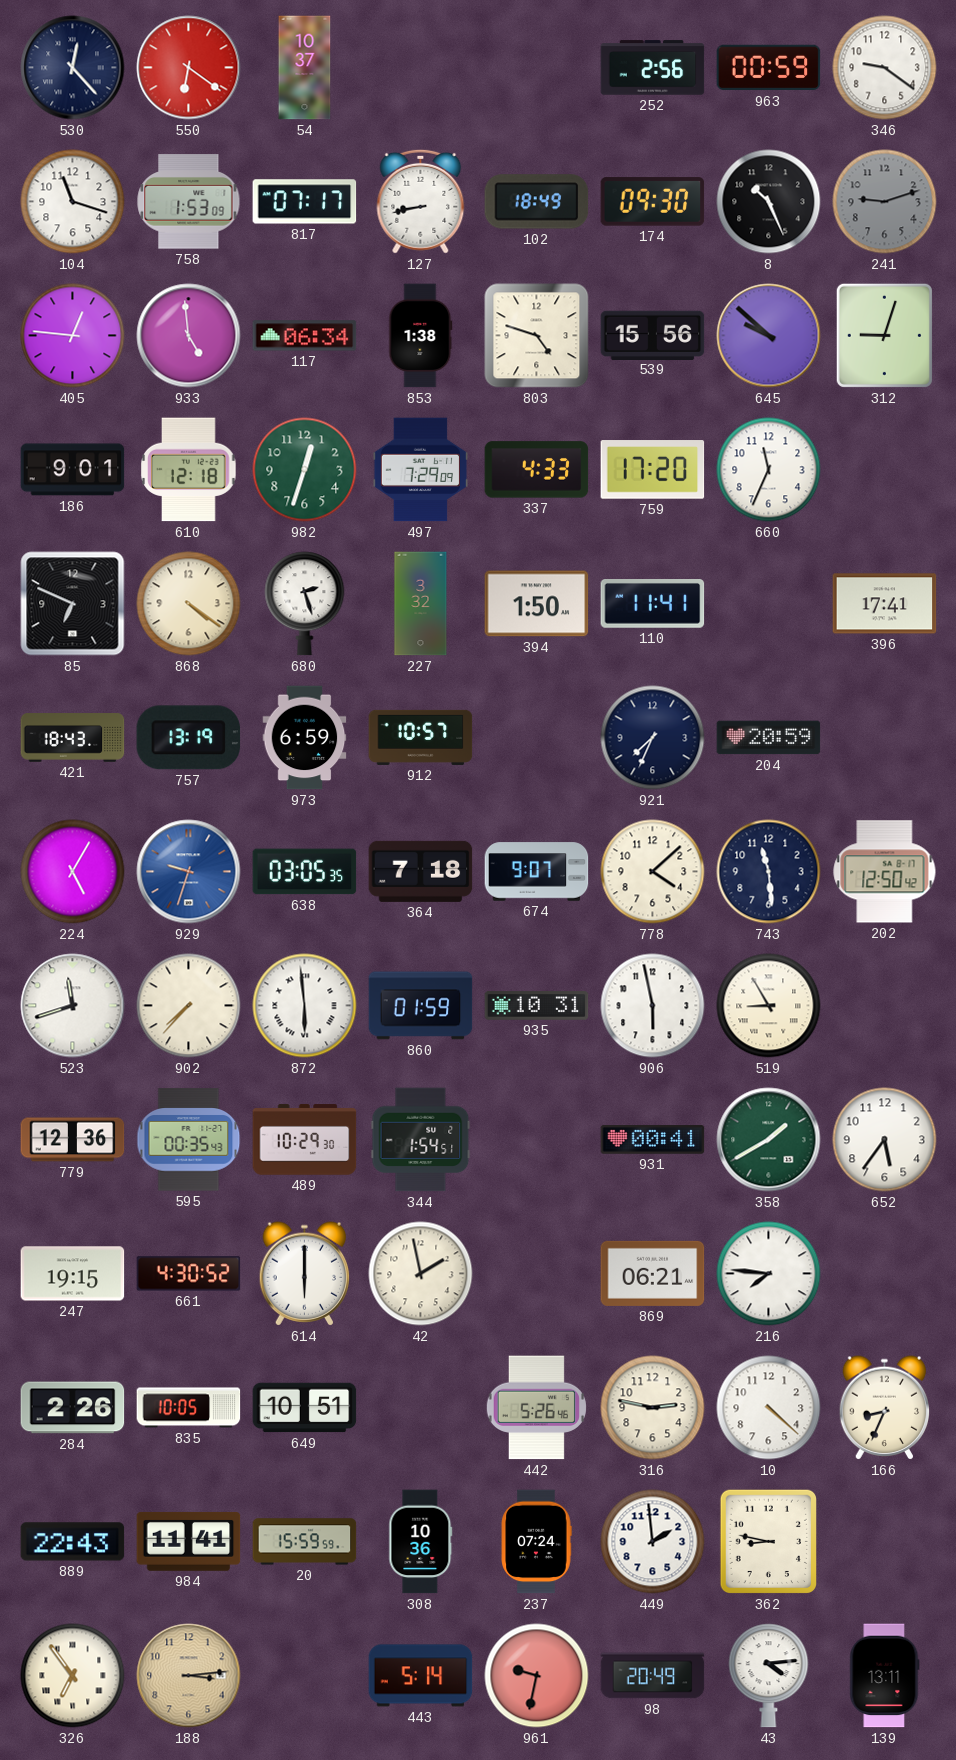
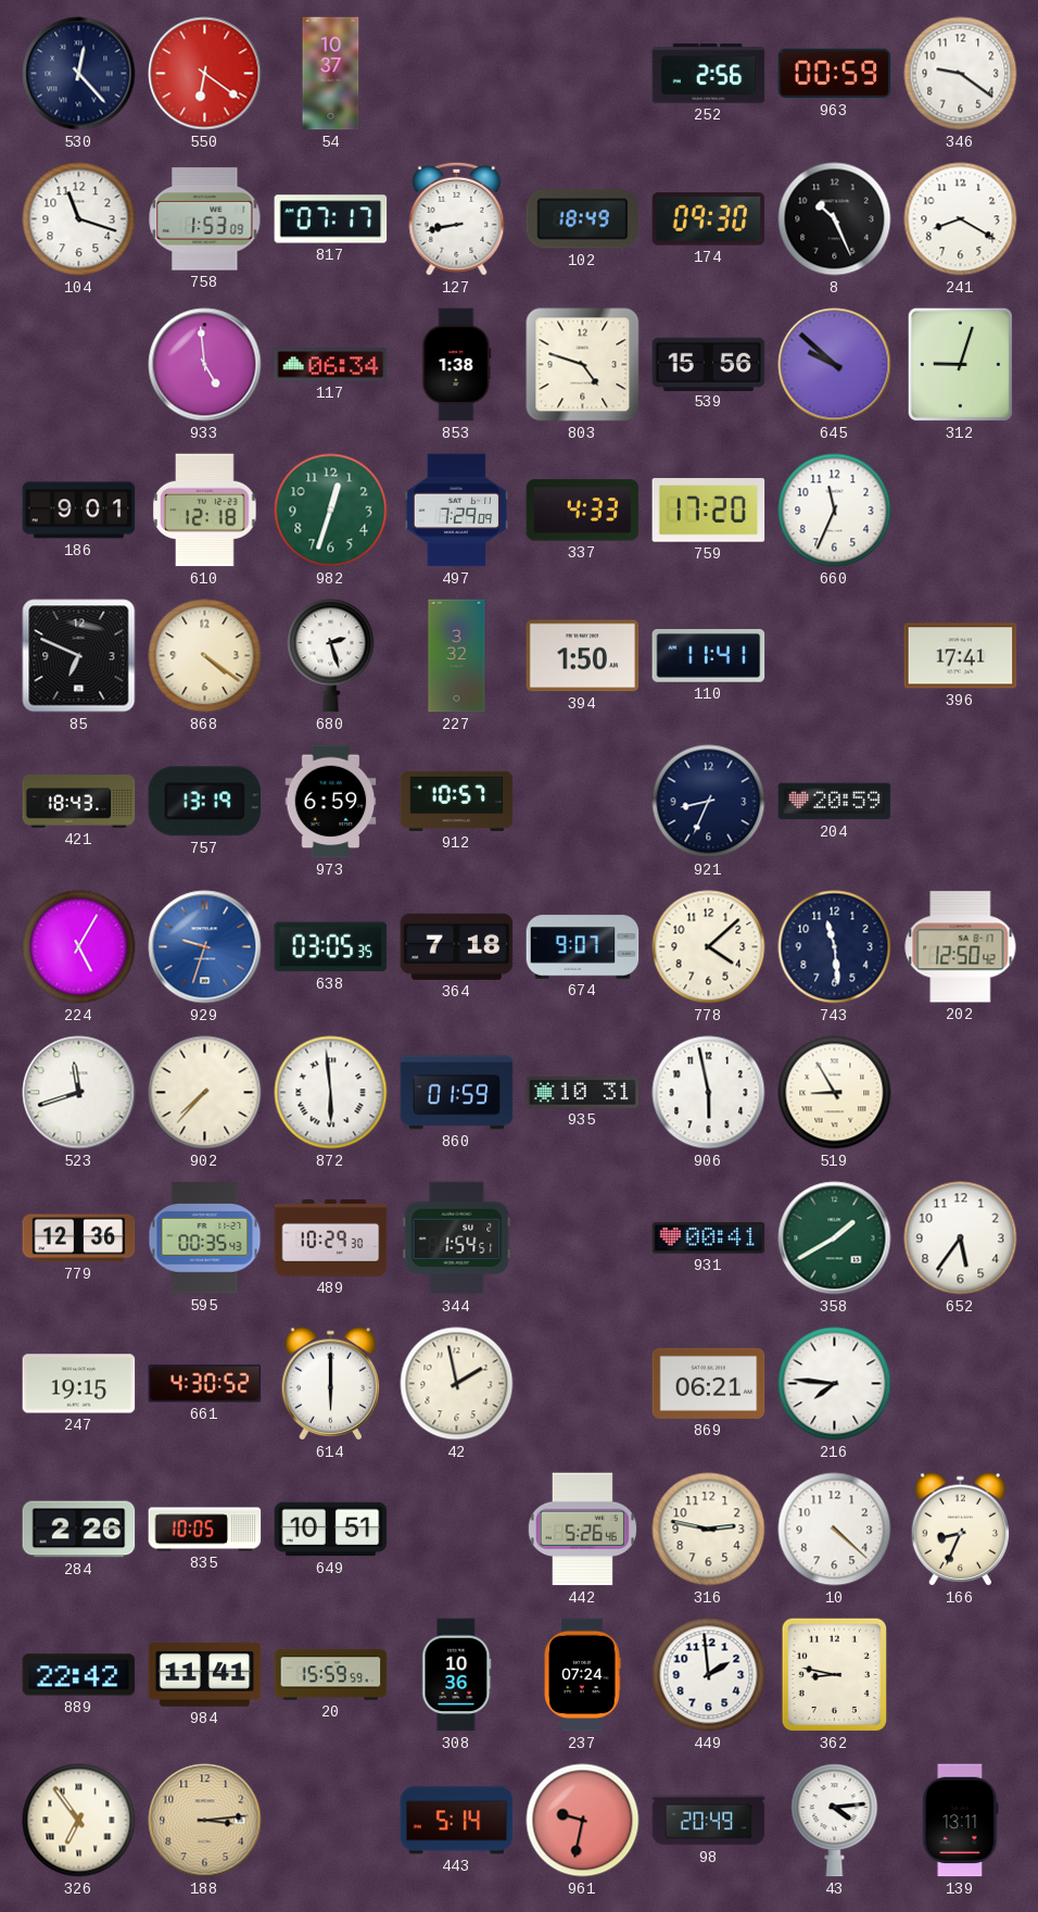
241: 9:12 -> 8:20 (961, 219)
241 dial: grey -> white (961, 219)
405: 12:46 -> none (73, 336)
921: 7:34 -> 8:34 (709, 802)
889: 22:43 -> 22:42 (79, 1675)
